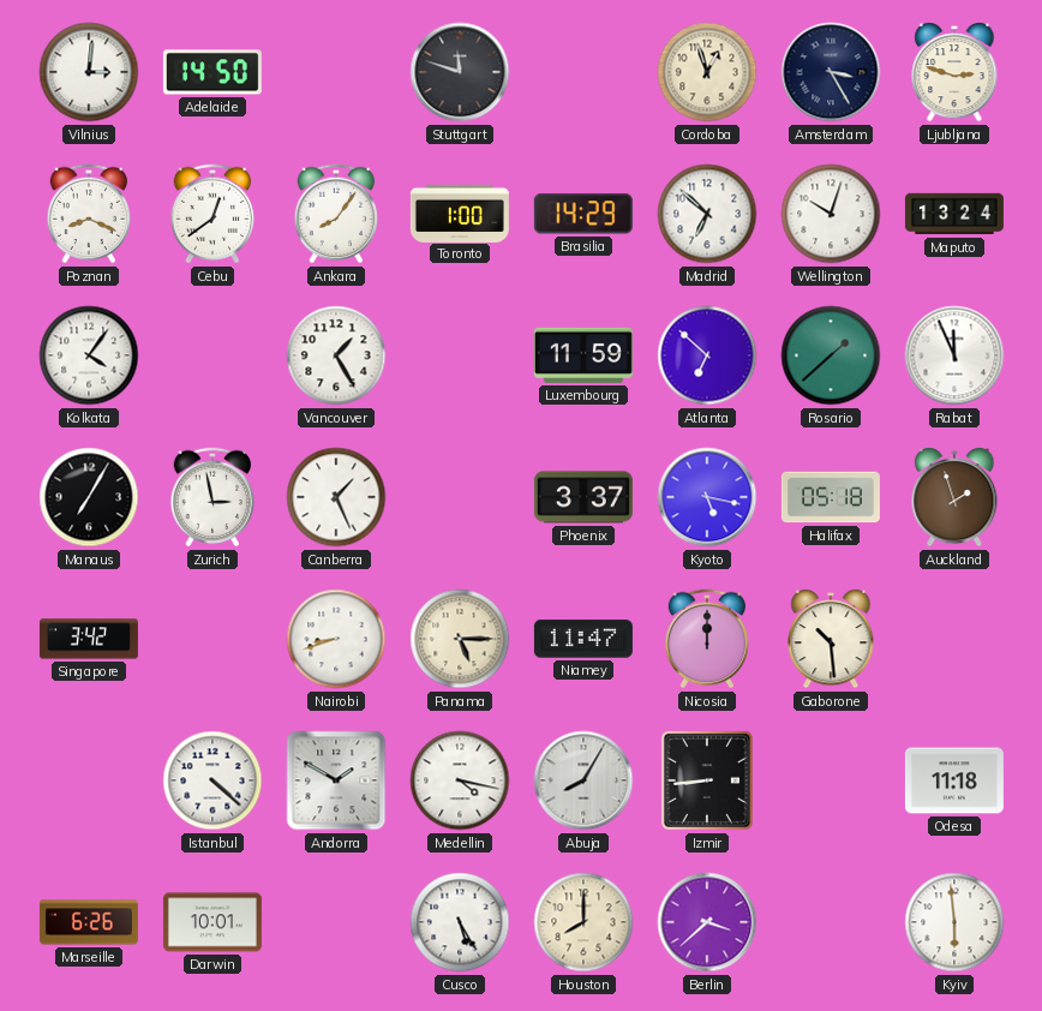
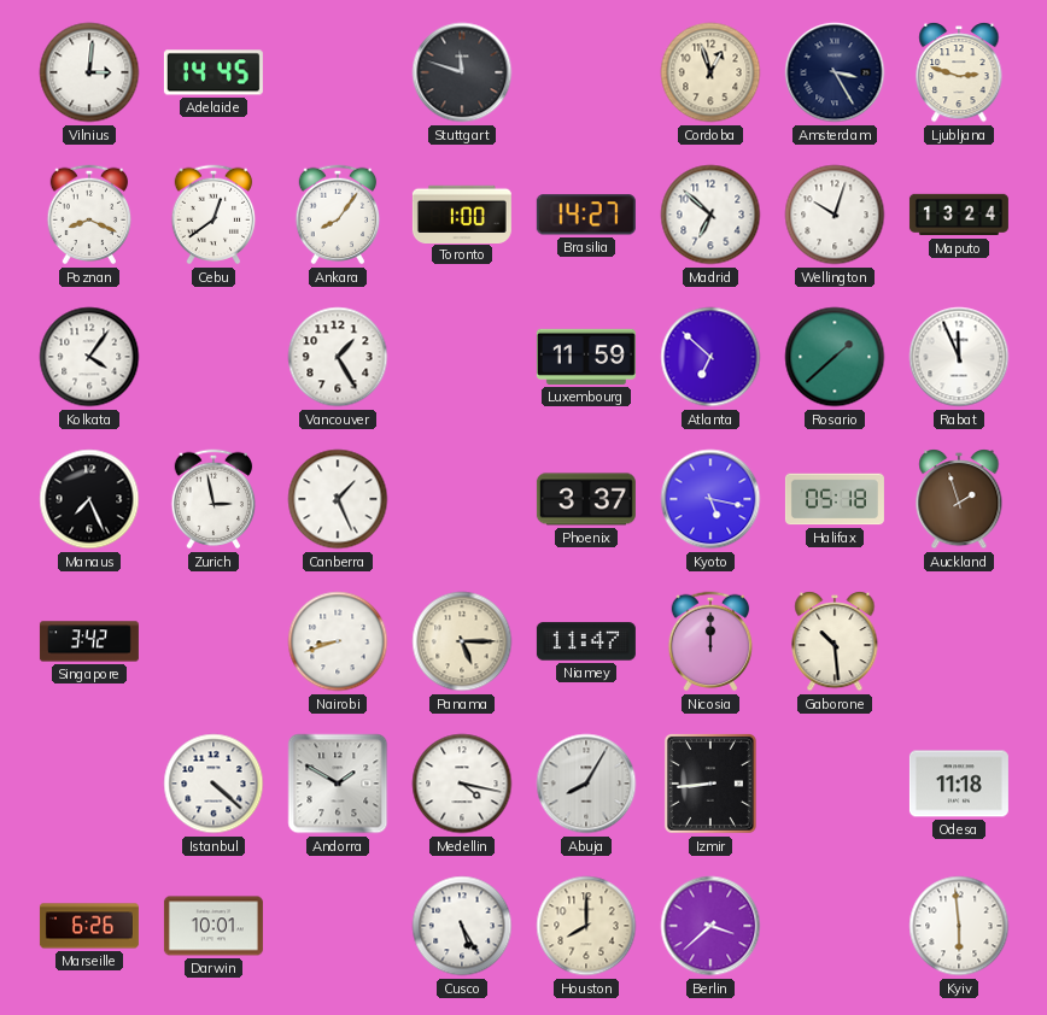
Adelaide: 14:50 -> 14:45 (214, 72)
Brasilia: 14:29 -> 14:27 (586, 215)
Manaus: 7:05 -> 7:26 (89, 499)
